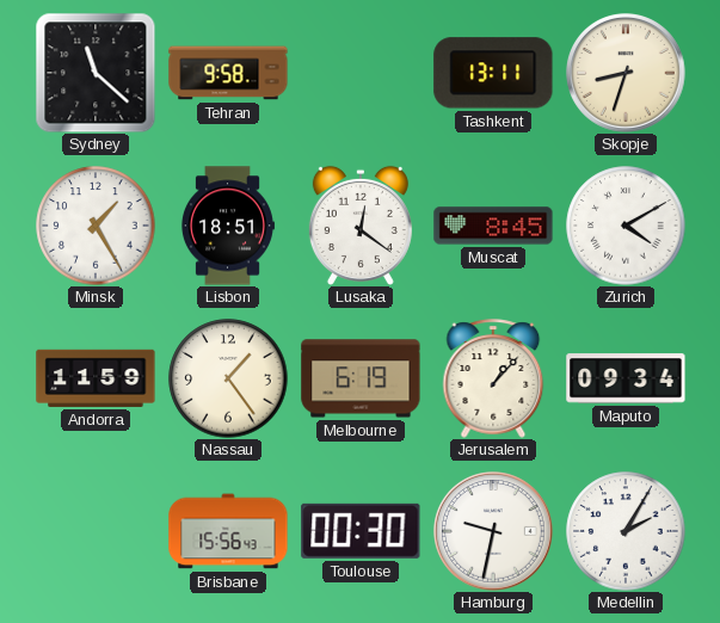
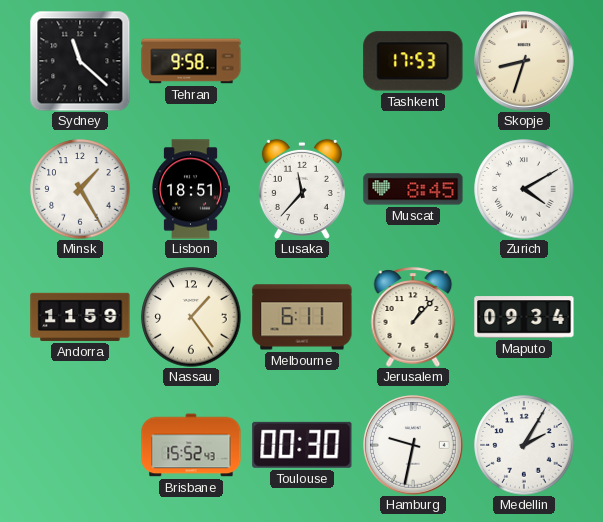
Tashkent: 13:11 -> 17:53 (413, 61)
Lusaka: 12:21 -> 11:37 (302, 189)
Melbourne: 6:19 -> 6:11 (302, 317)
Brisbane: 15:56 -> 15:52 (191, 445)
